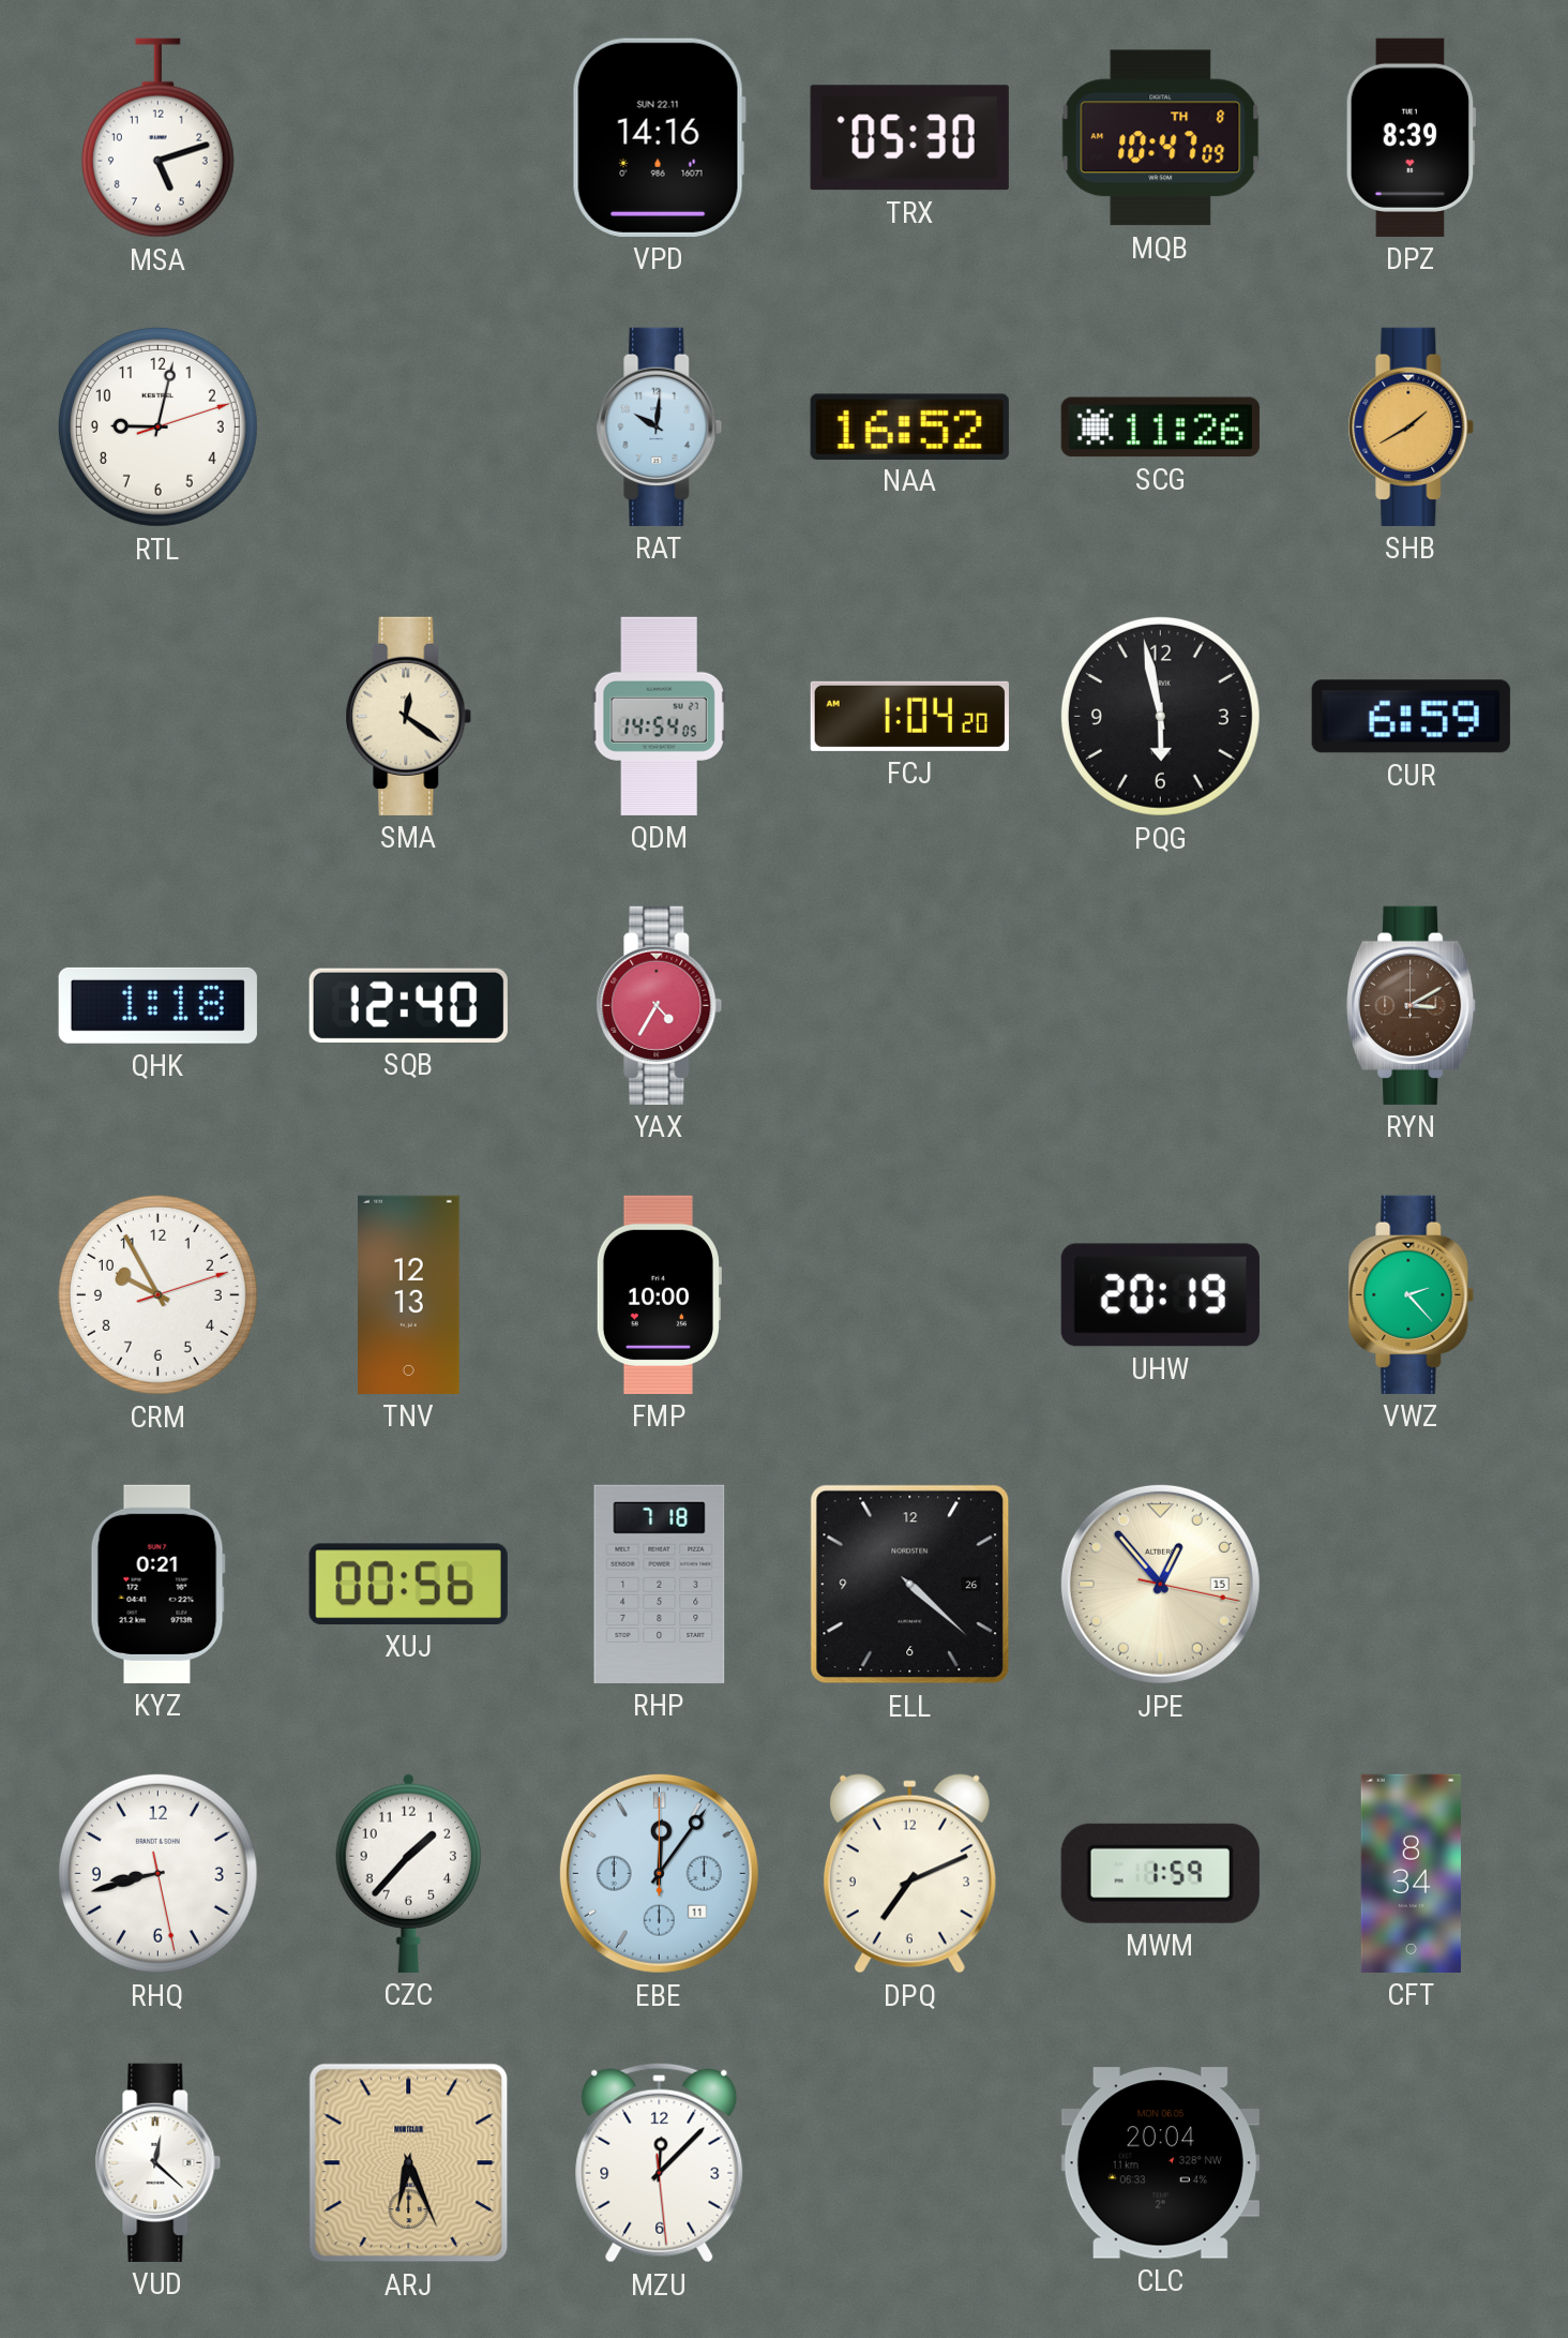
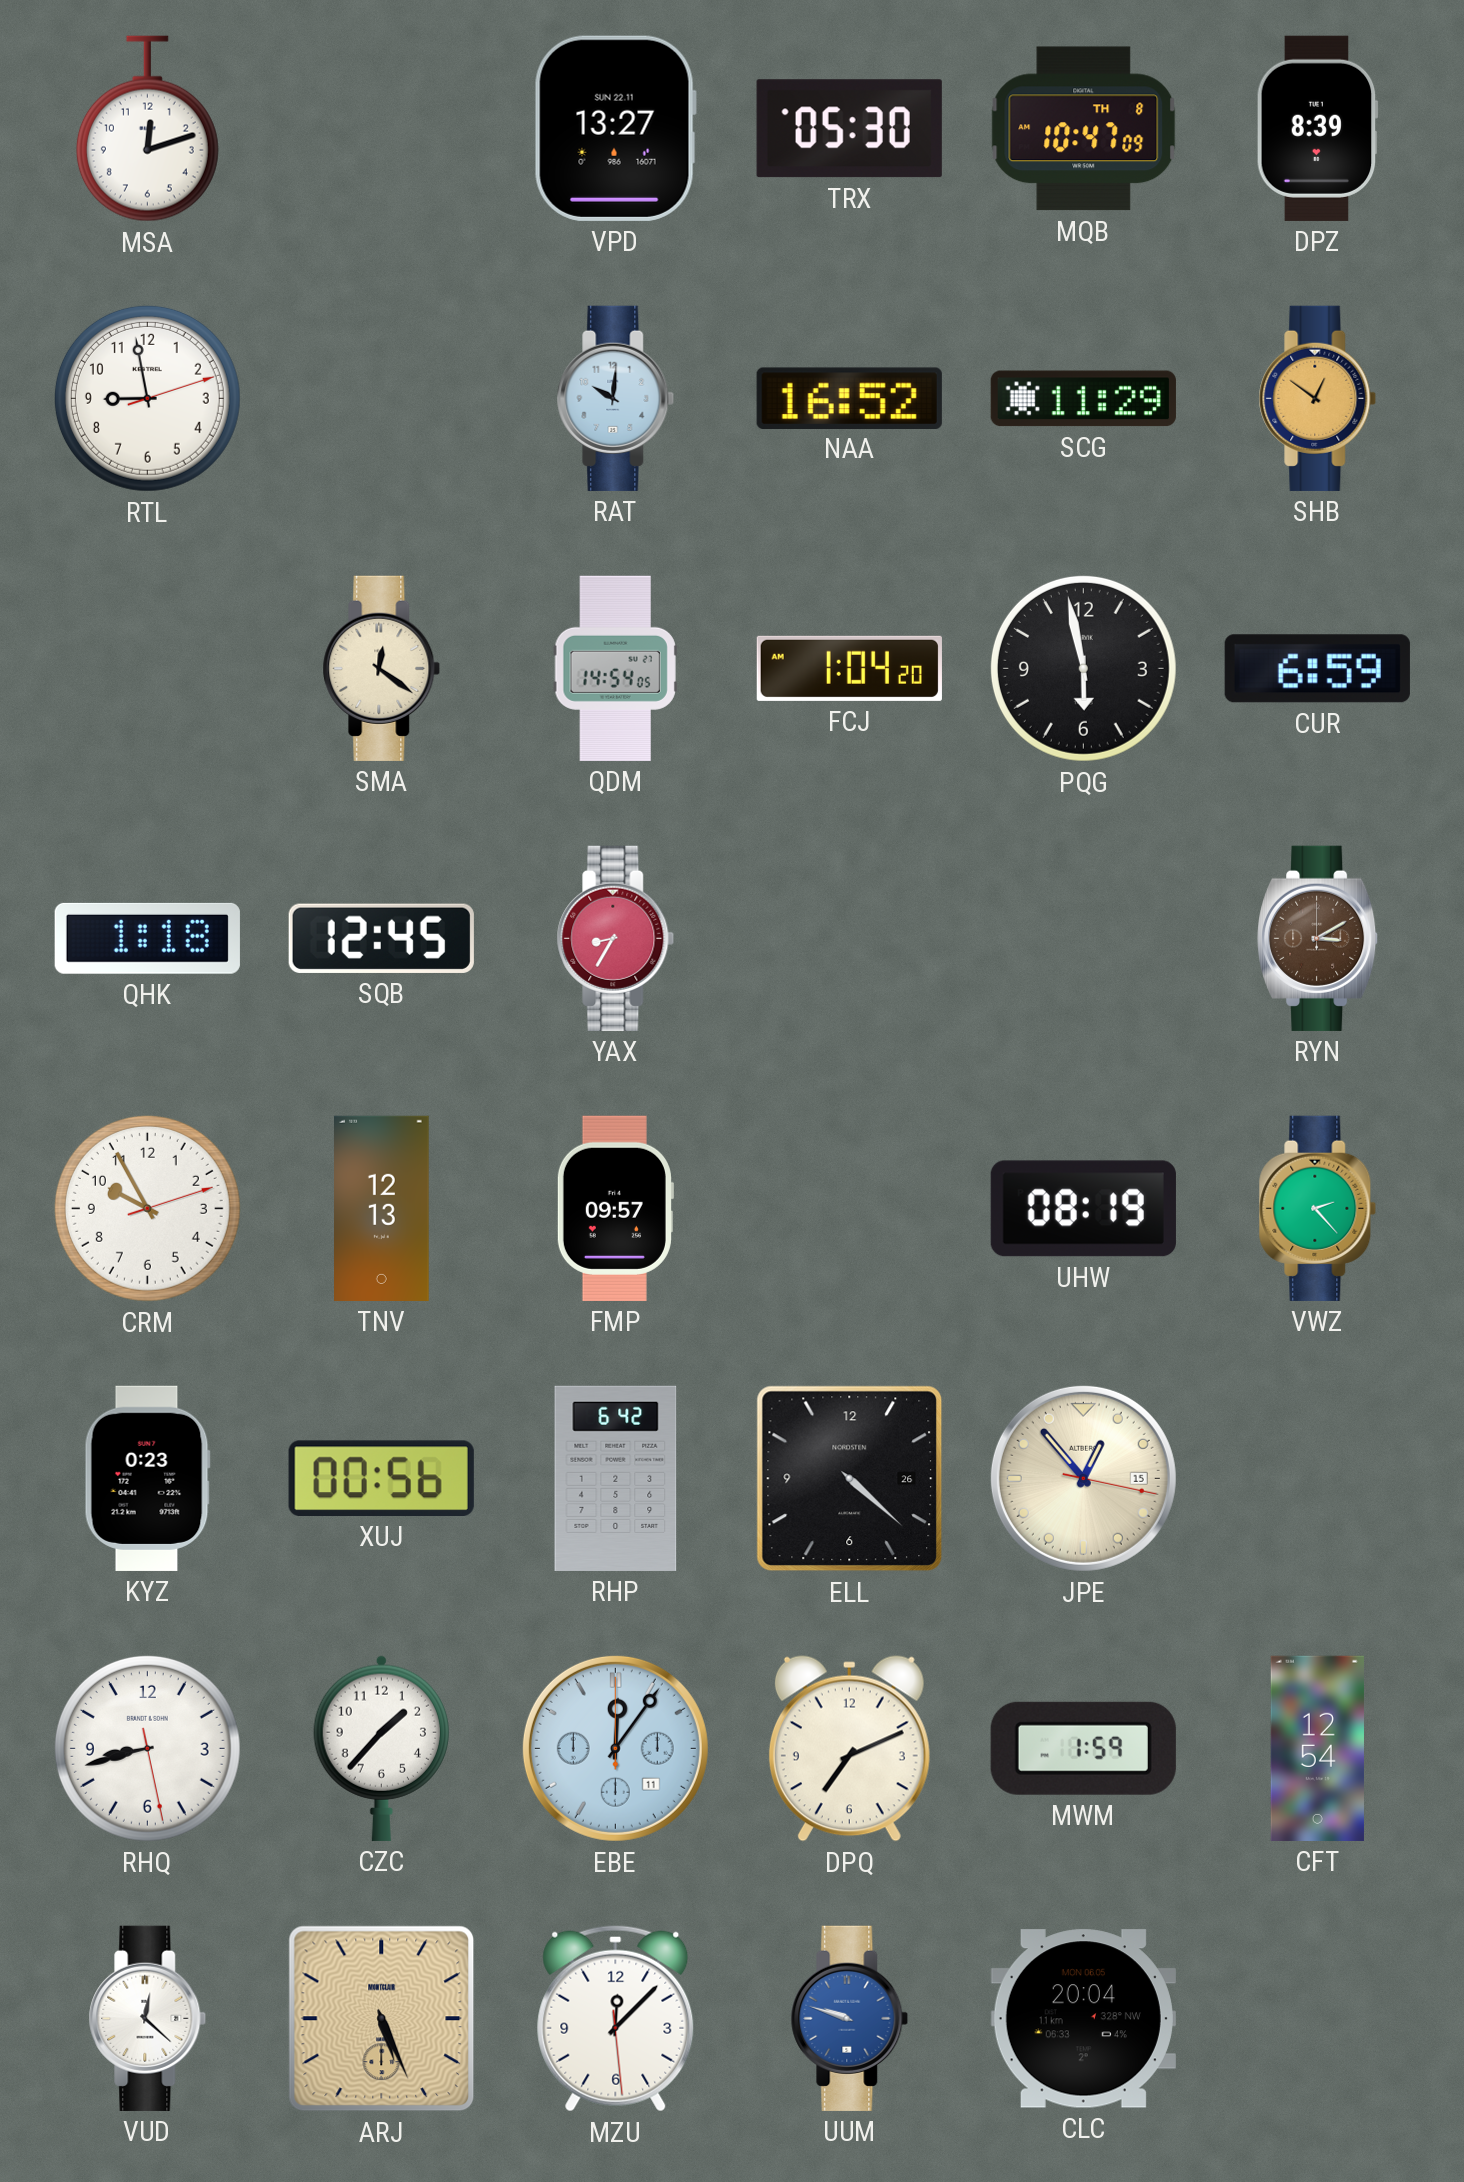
MSA: 5:12 -> 12:12 (147, 129)
VPD: 14:16 -> 13:27 (615, 128)
RTL: 9:02 -> 8:58 (147, 398)
SCG: 11:26 -> 11:29 (1083, 399)
SHB: 1:40 -> 12:51 (1318, 398)
SQB: 12:40 -> 12:45 (381, 938)
YAX: 4:35 -> 8:35 (616, 938)
FMP: 10:00 -> 09:57 (615, 1208)
UHW: 20:19 -> 08:19 (1083, 1209)
KYZ: 0:21 -> 0:23 (147, 1478)
RHP: 7:18 -> 6:42 (616, 1478)
CFT: 8:34 -> 12:54 (1317, 1748)
ARJ: 6:26 -> 5:26 (382, 2019)
UUM: none -> 9:48 (850, 2018)
